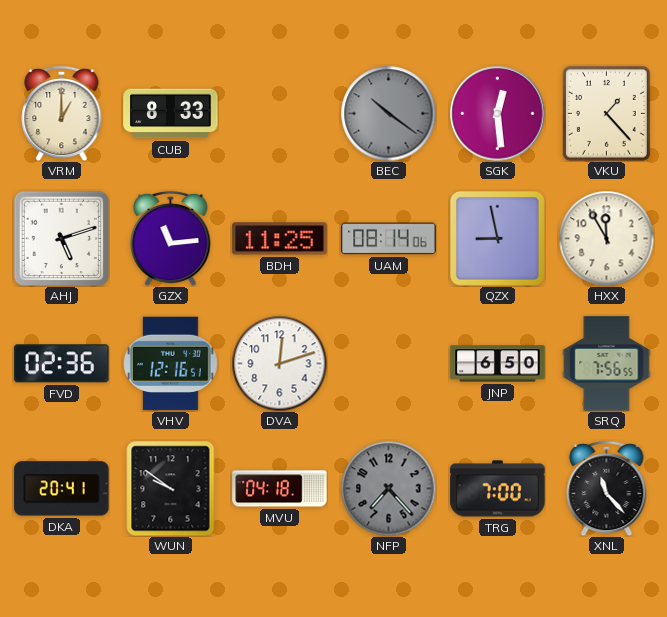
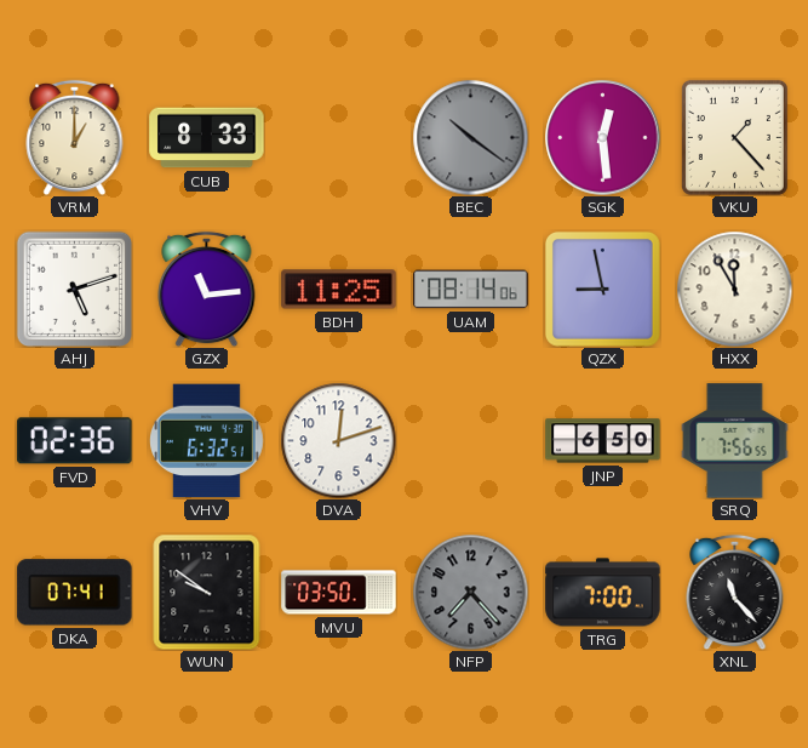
VHV: 12:16 -> 6:32 (207, 441)
DKA: 20:41 -> 07:41 (75, 593)
MVU: 04:18 -> 03:50 (339, 593)
